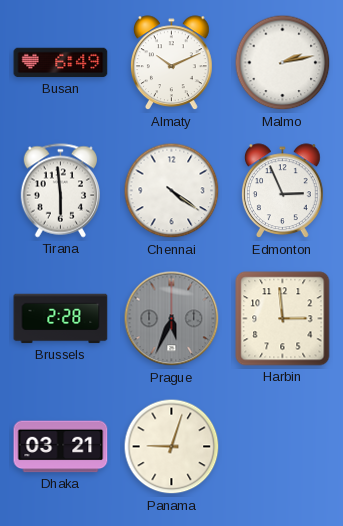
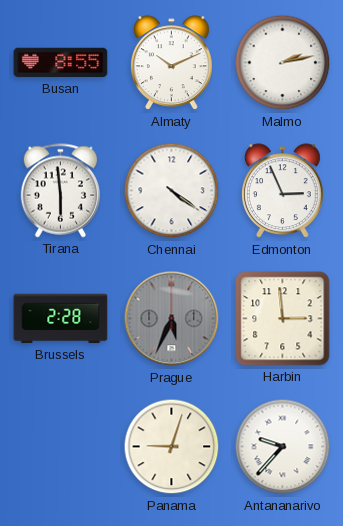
Busan: 6:49 -> 8:55 (61, 63)
Dhaka: 03:21 -> none (61, 447)
Antananarivo: none -> 9:37 (283, 447)
